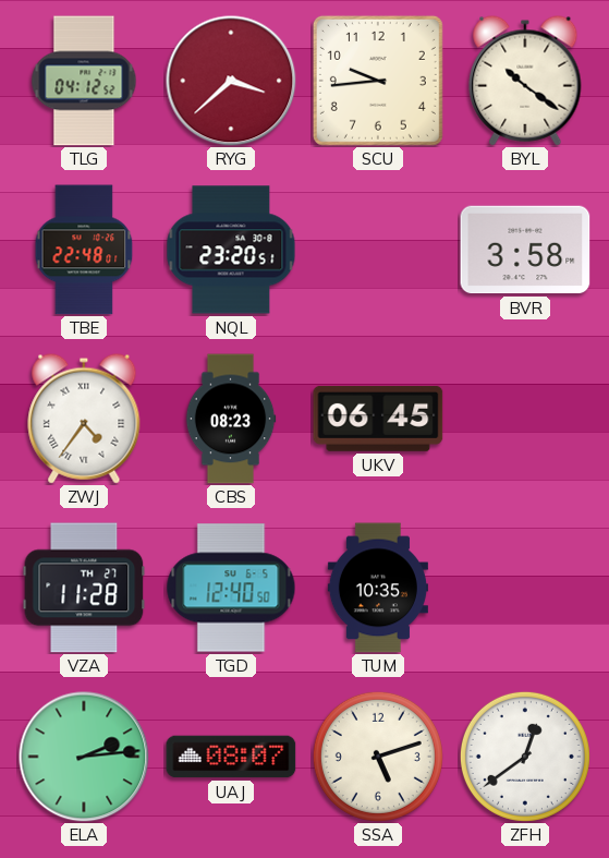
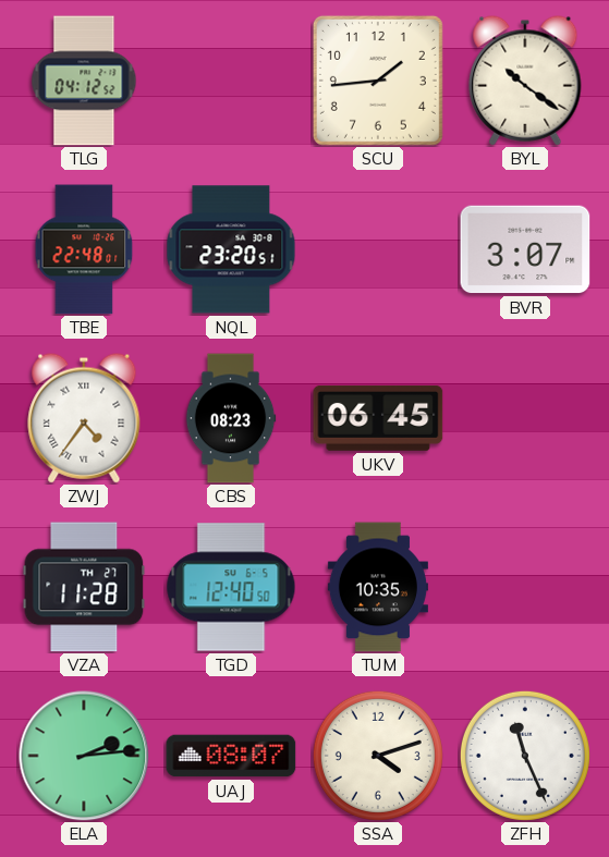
RYG: 3:38 -> none (231, 81)
SCU: 9:44 -> 1:44 (378, 81)
BVR: 3:58 -> 3:07 (525, 249)
SSA: 5:12 -> 4:12 (378, 756)
ZFH: 12:39 -> 11:26 (525, 756)
